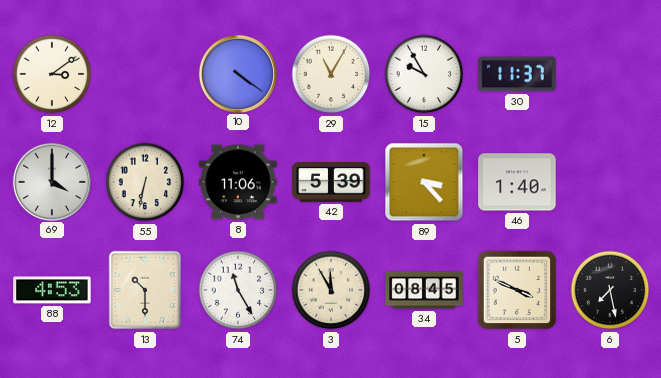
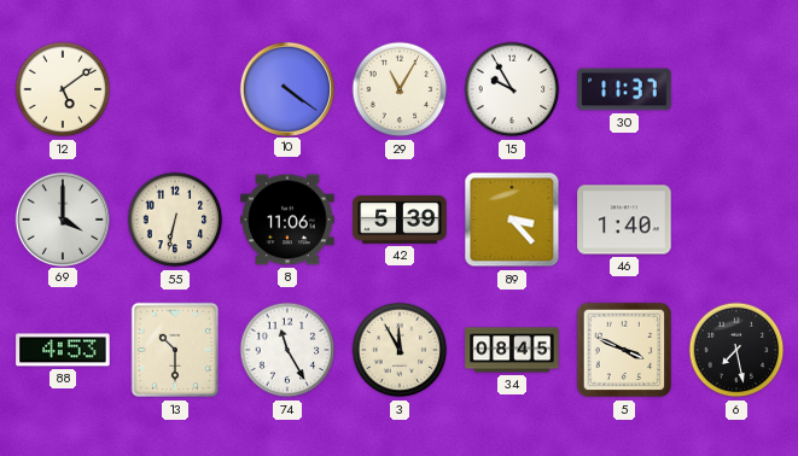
12: 3:09 -> 5:09 (63, 89)
